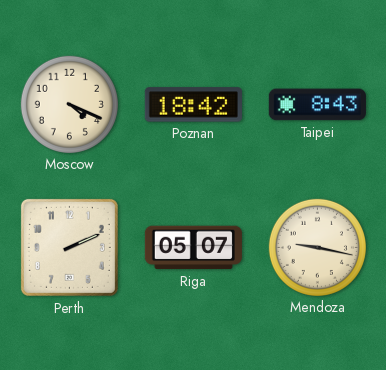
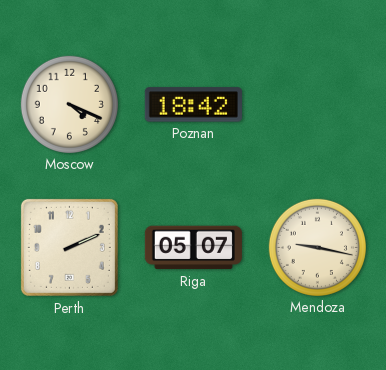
Taipei: 8:43 -> none (317, 105)
